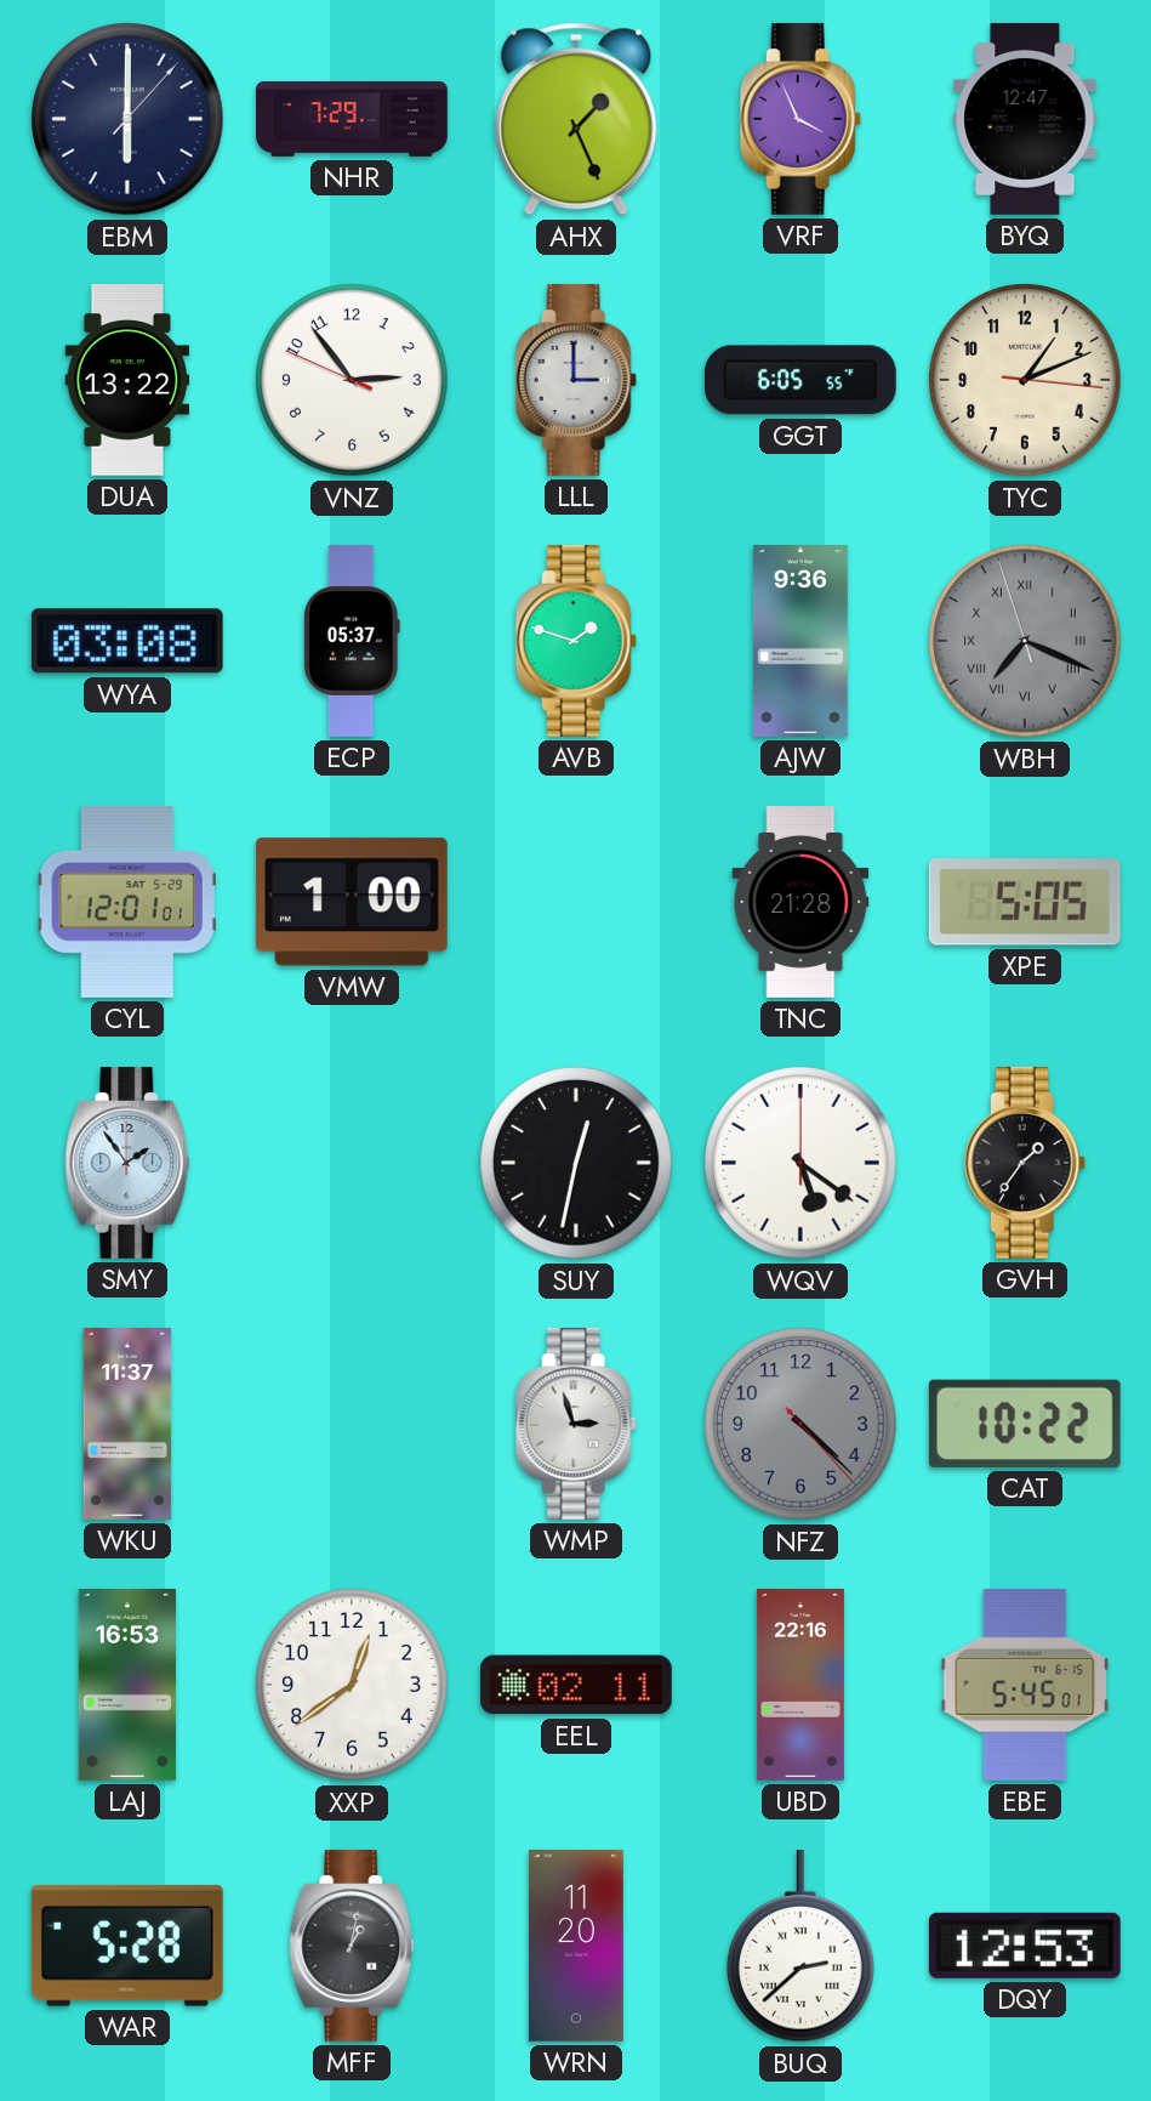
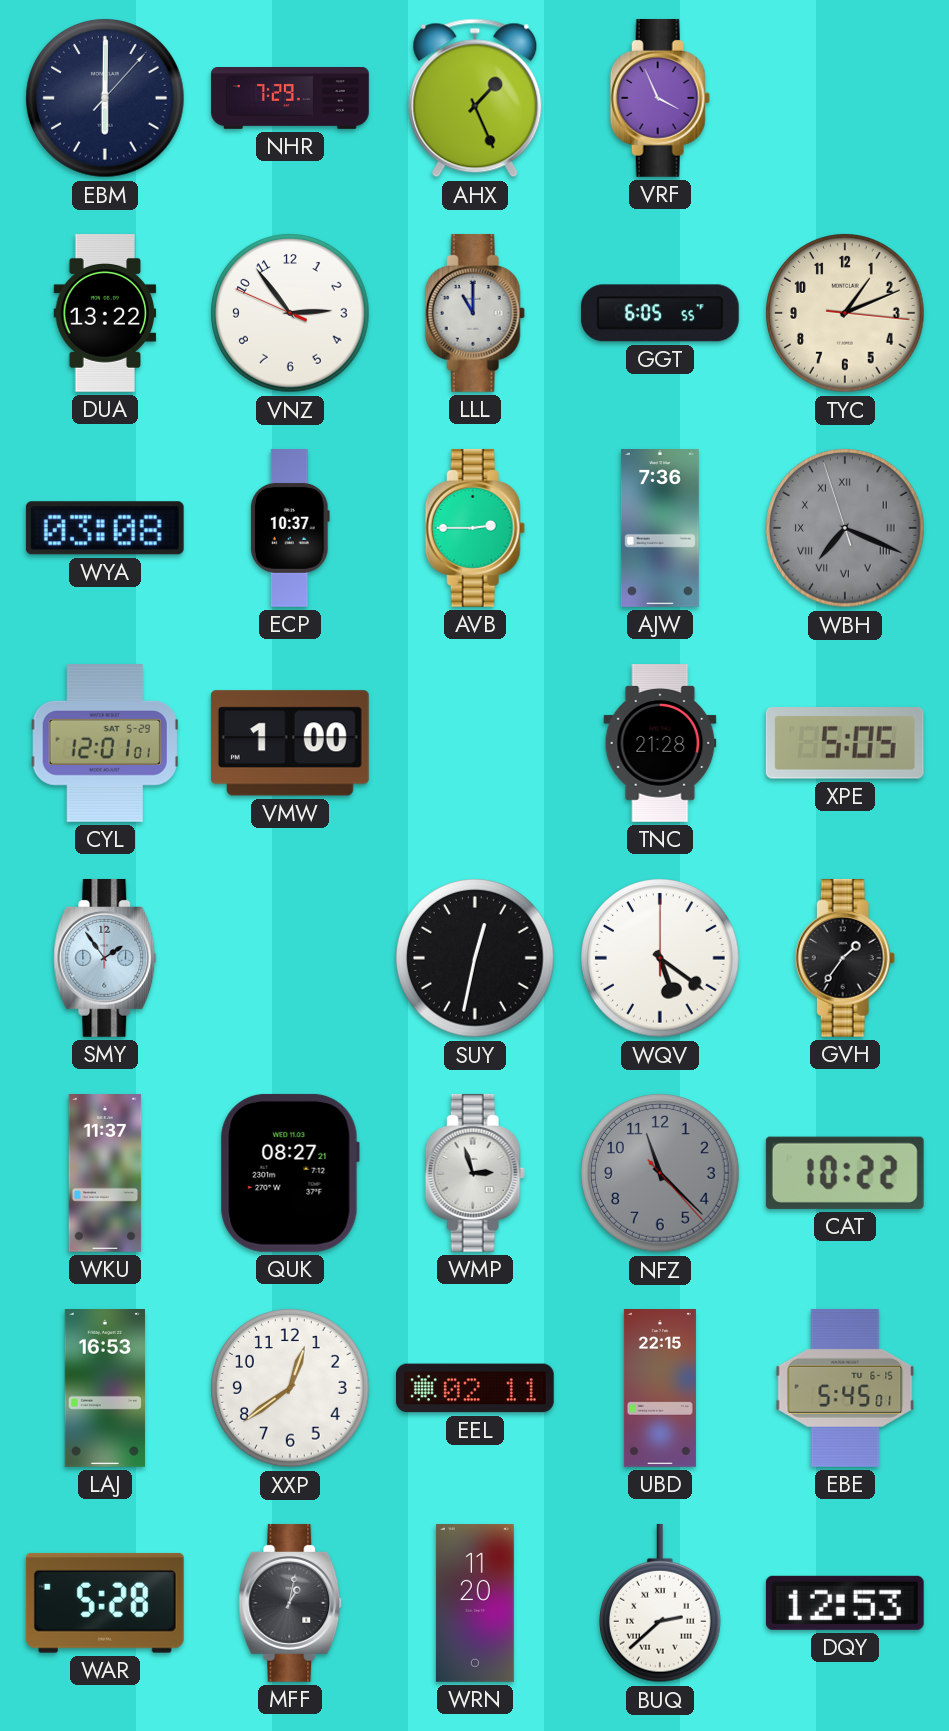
BYQ: 12:47 -> none (1025, 120)
LLL: 3:00 -> 11:00 (475, 313)
ECP: 05:37 -> 10:37 (290, 529)
AVB: 1:48 -> 2:45 (475, 528)
AJW: 9:36 -> 7:36 (660, 529)
QUK: none -> 08:27 (290, 1173)
NFZ: 4:22 -> 11:22 (660, 1173)
UBD: 22:16 -> 22:15 (660, 1389)
